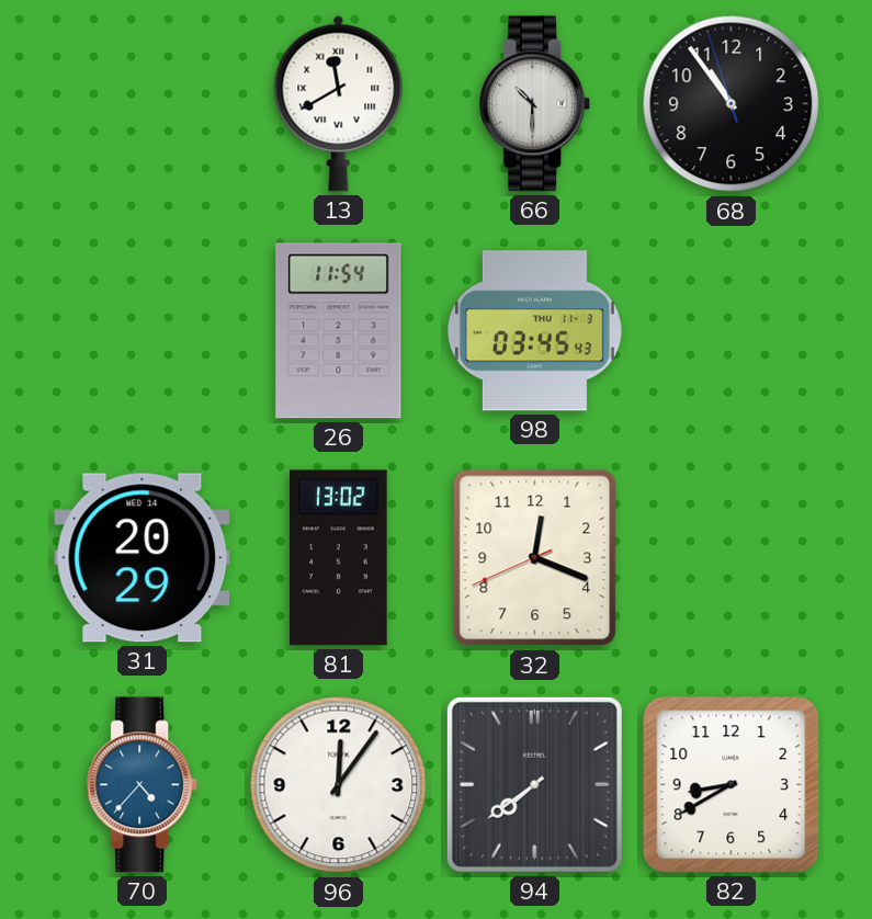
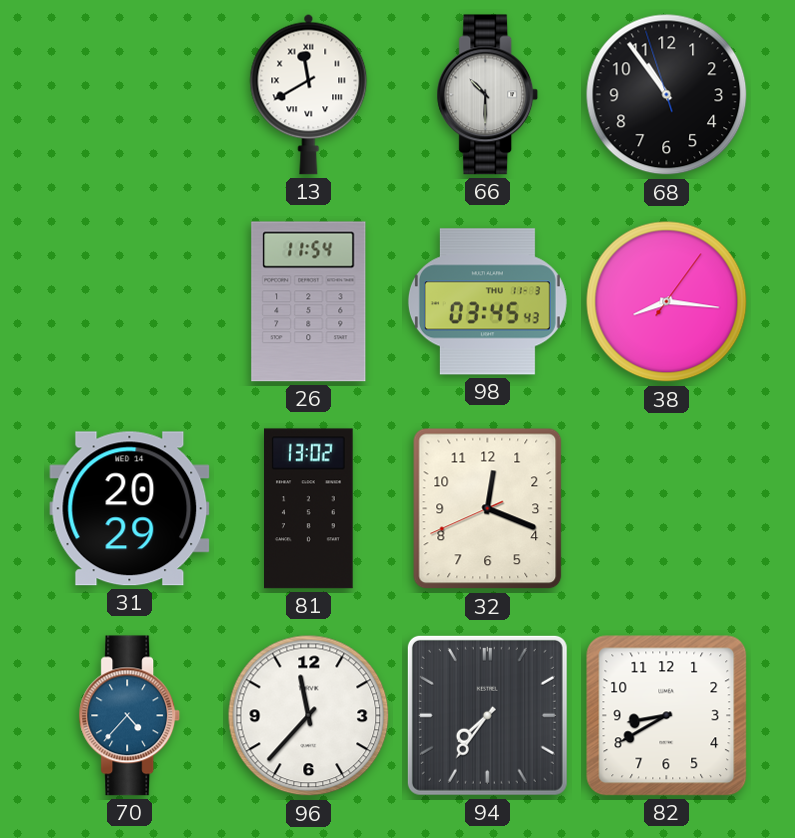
38: none -> 8:16 (667, 302)
96: 12:06 -> 11:37 (309, 716)
94: 7:39 -> 7:36 (487, 715)
